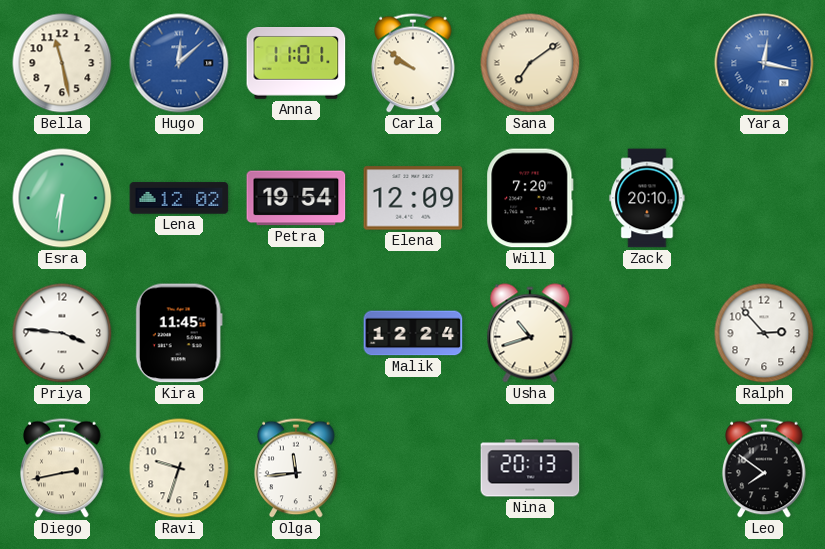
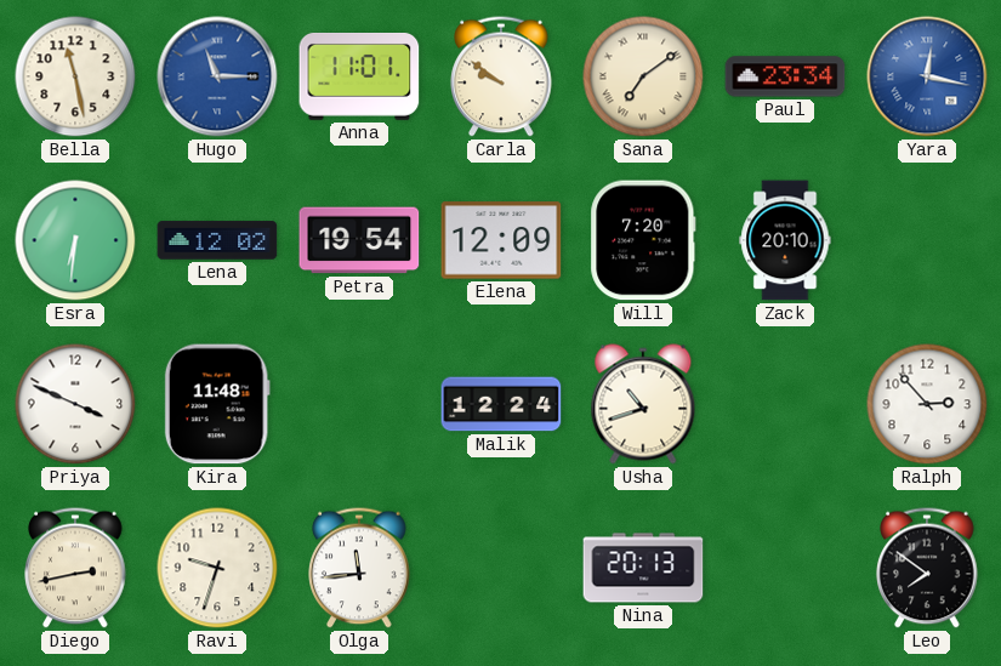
Hugo: 12:08 -> 11:15 (217, 76)
Paul: none -> 23:34 (785, 76)
Priya: 3:46 -> 3:49 (75, 404)
Kira: 11:45 -> 11:48 (217, 404)
